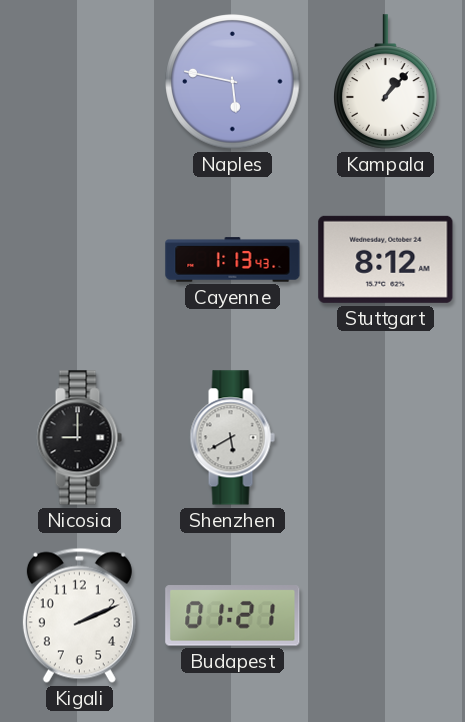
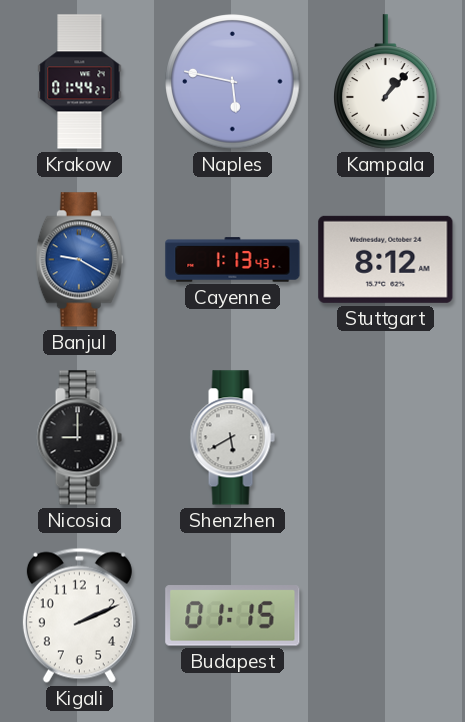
Krakow: none -> 01:44 (80, 82)
Banjul: none -> 9:20 (79, 260)
Budapest: 01:21 -> 01:15 (233, 616)
